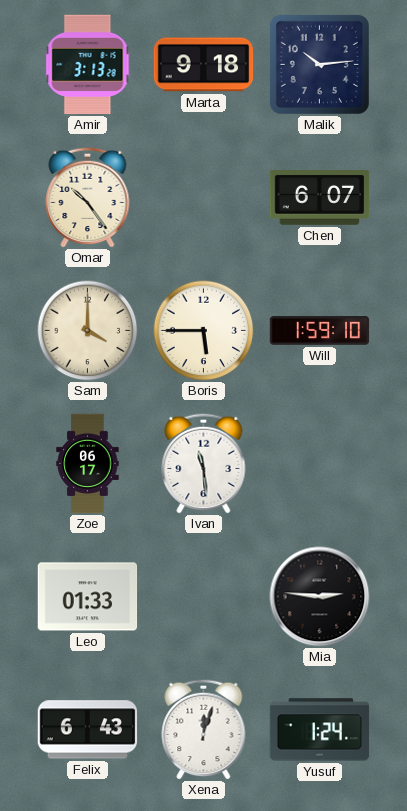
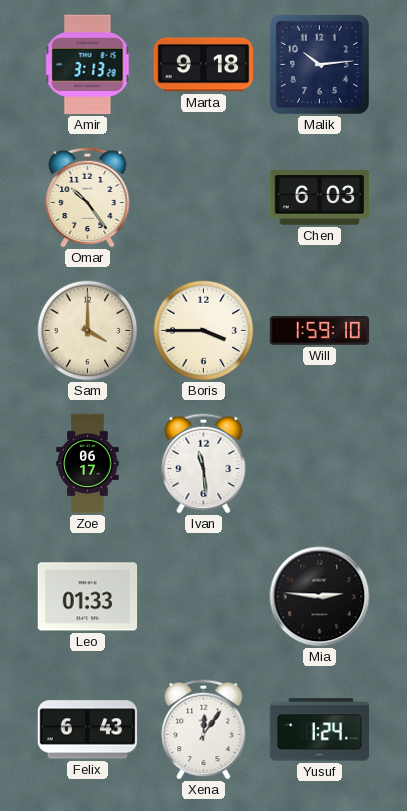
Chen: 6:07 -> 6:03 (320, 198)
Boris: 5:45 -> 3:45 (204, 331)
Xena: 12:03 -> 12:06 (204, 729)
